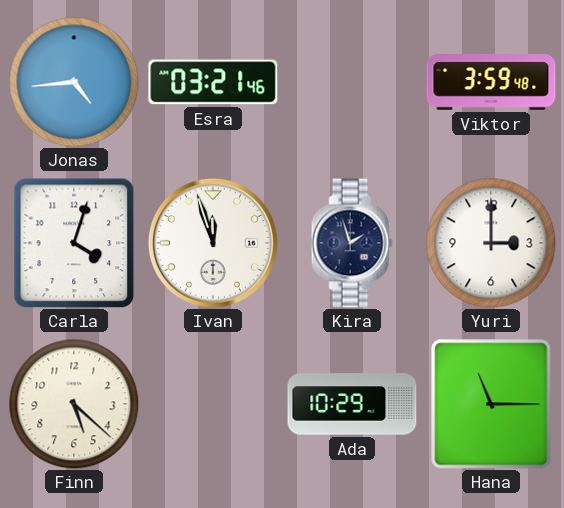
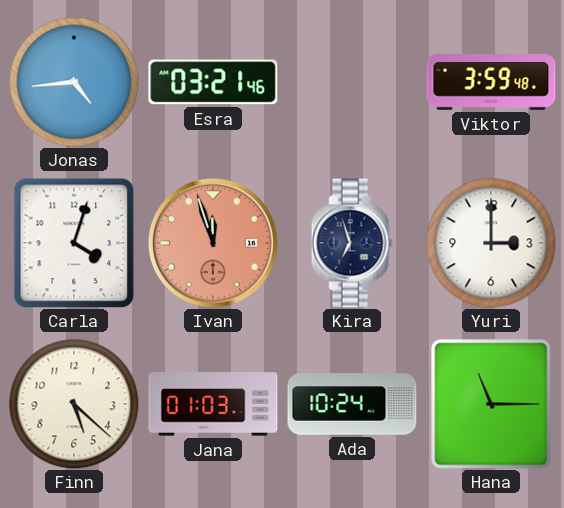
Ivan dial: white -> salmon (213, 243)
Kira: 1:57 -> 6:57 (352, 243)
Jana: none -> 01:03 (213, 404)
Ada: 10:29 -> 10:24 (352, 404)
